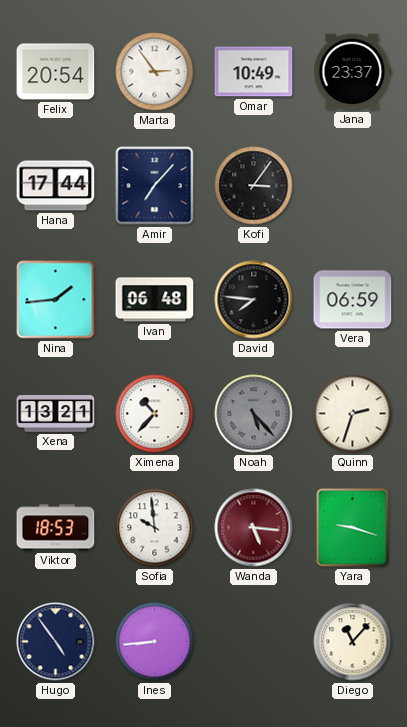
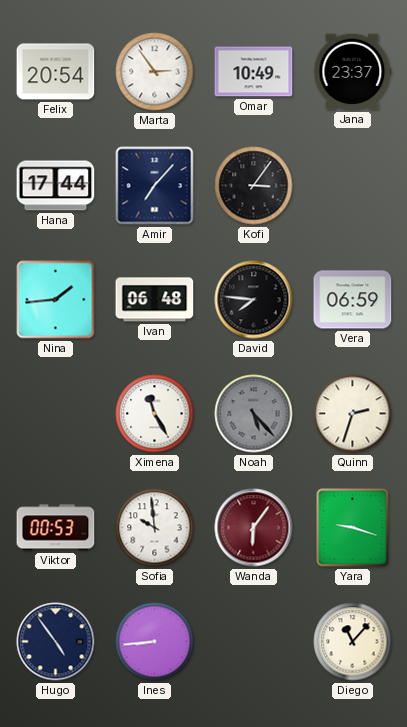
Xena: 13:21 -> none (56, 414)
Ximena: 10:37 -> 11:25 (155, 414)
Viktor: 18:53 -> 00:53 (56, 528)
Wanda: 5:16 -> 6:06 (254, 528)
